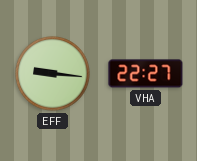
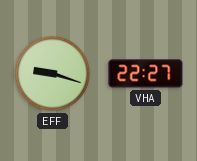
EFF: 9:16 -> 9:18 (53, 74)
